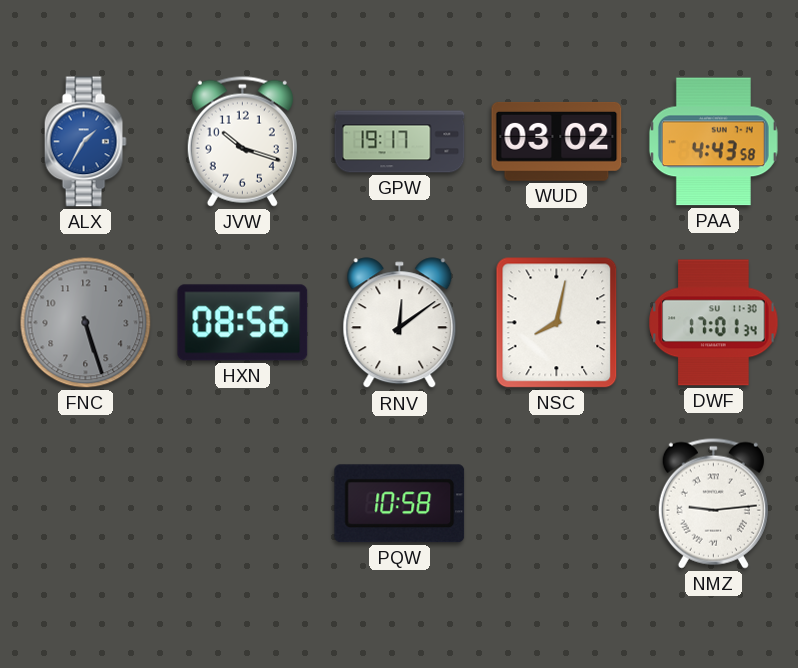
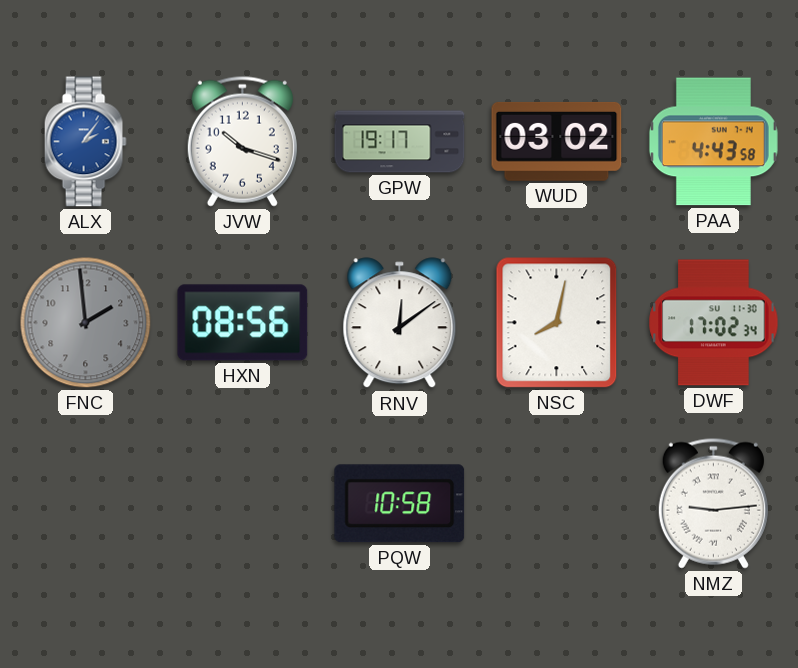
ALX: 1:35 -> 2:06 (85, 142)
FNC: 5:27 -> 1:59 (86, 323)
DWF: 17:01 -> 17:02 (714, 323)
